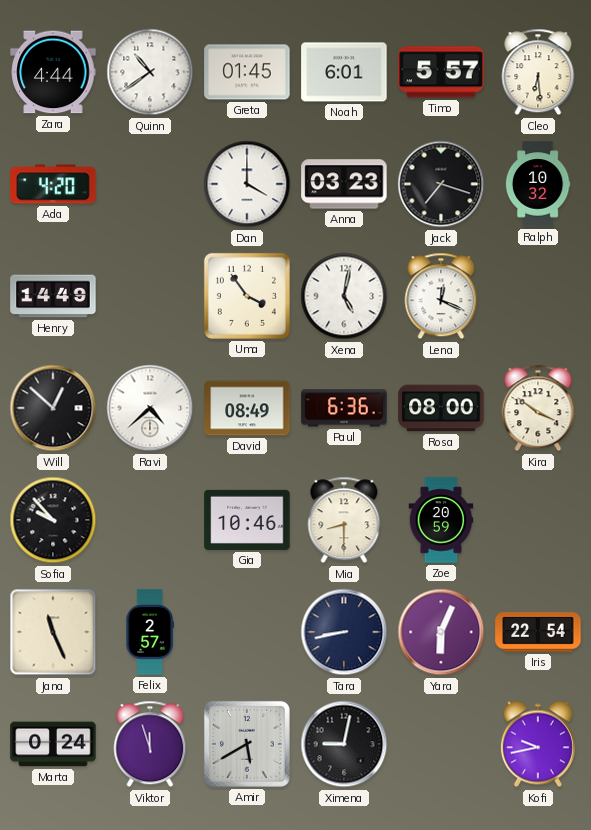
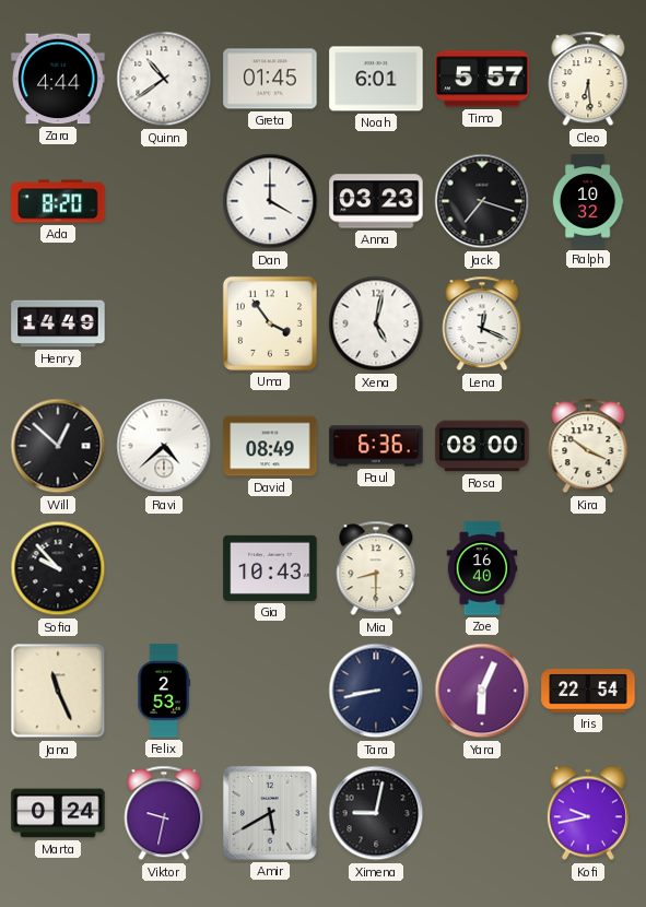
Ada: 4:20 -> 8:20 (58, 201)
Gia: 10:46 -> 10:43 (270, 568)
Zoe: 20:59 -> 16:40 (482, 568)
Felix: 2:57 -> 2:53 (164, 691)
Viktor: 11:57 -> 9:32 (164, 813)
